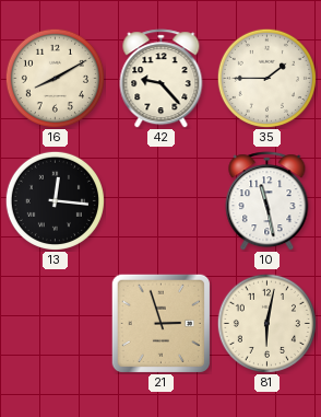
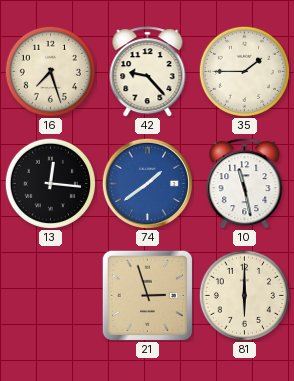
16: 8:10 -> 7:27 (50, 71)
74: none -> 1:39 (147, 183)
81: 6:02 -> 6:00 (244, 295)
